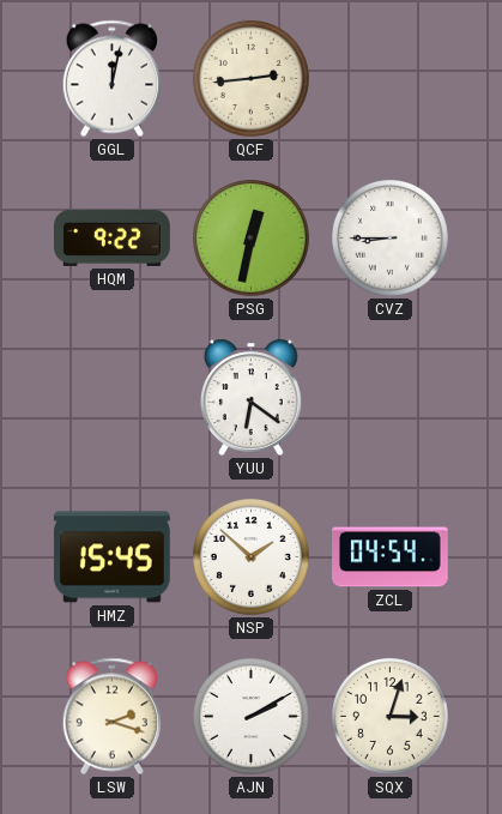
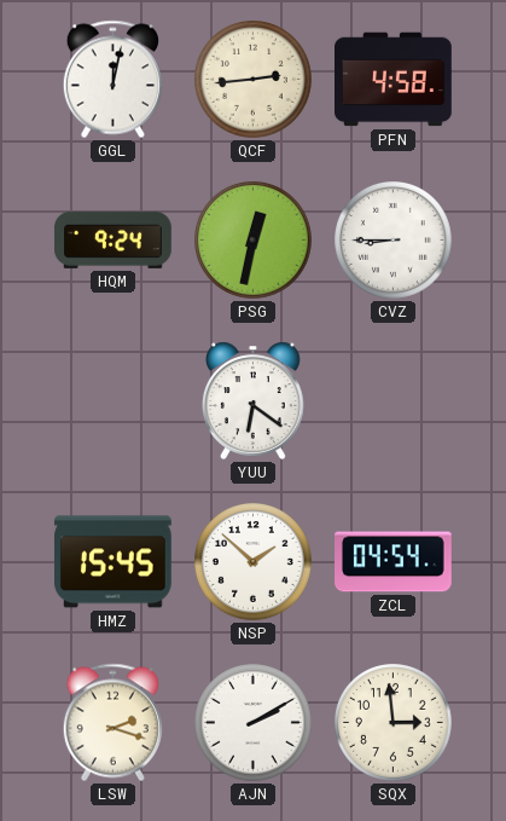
PFN: none -> 4:58 (394, 80)
HQM: 9:22 -> 9:24 (114, 239)
SQX: 3:03 -> 2:59 (394, 723)
